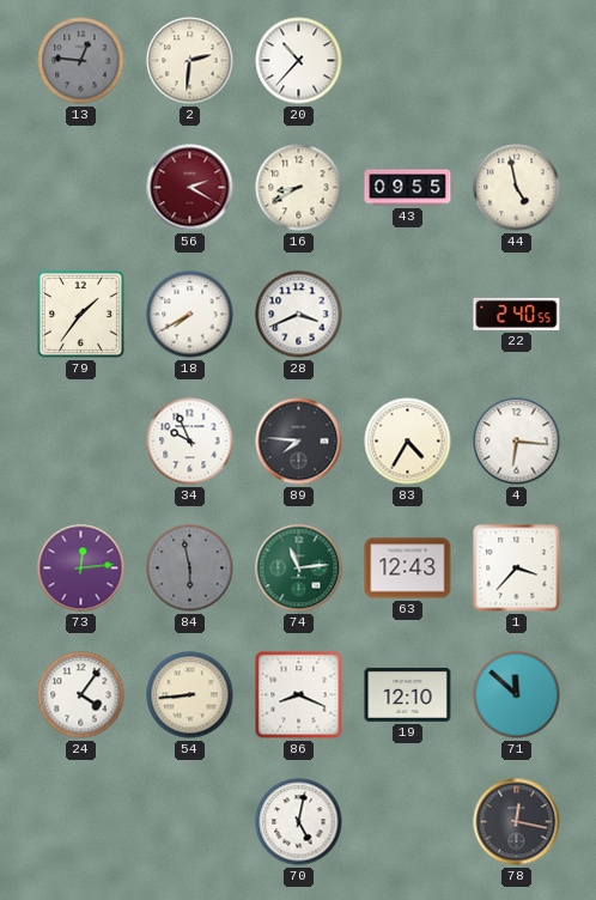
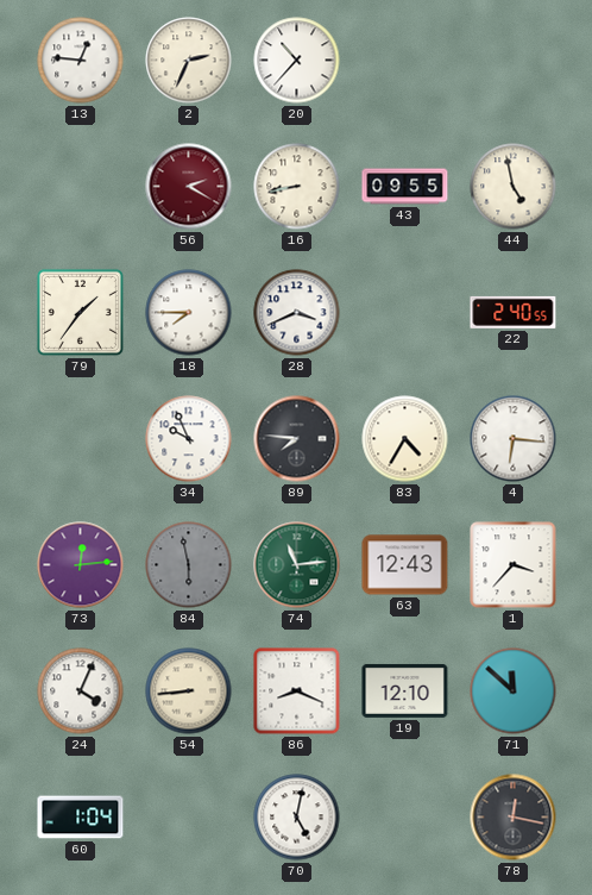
13 dial: grey -> white (81, 61)
2: 2:31 -> 2:34 (189, 61)
16: 8:40 -> 8:43 (297, 187)
18: 7:40 -> 7:45 (189, 313)
24: 4:06 -> 4:04 (81, 691)
60: none -> 1:04 (81, 818)
